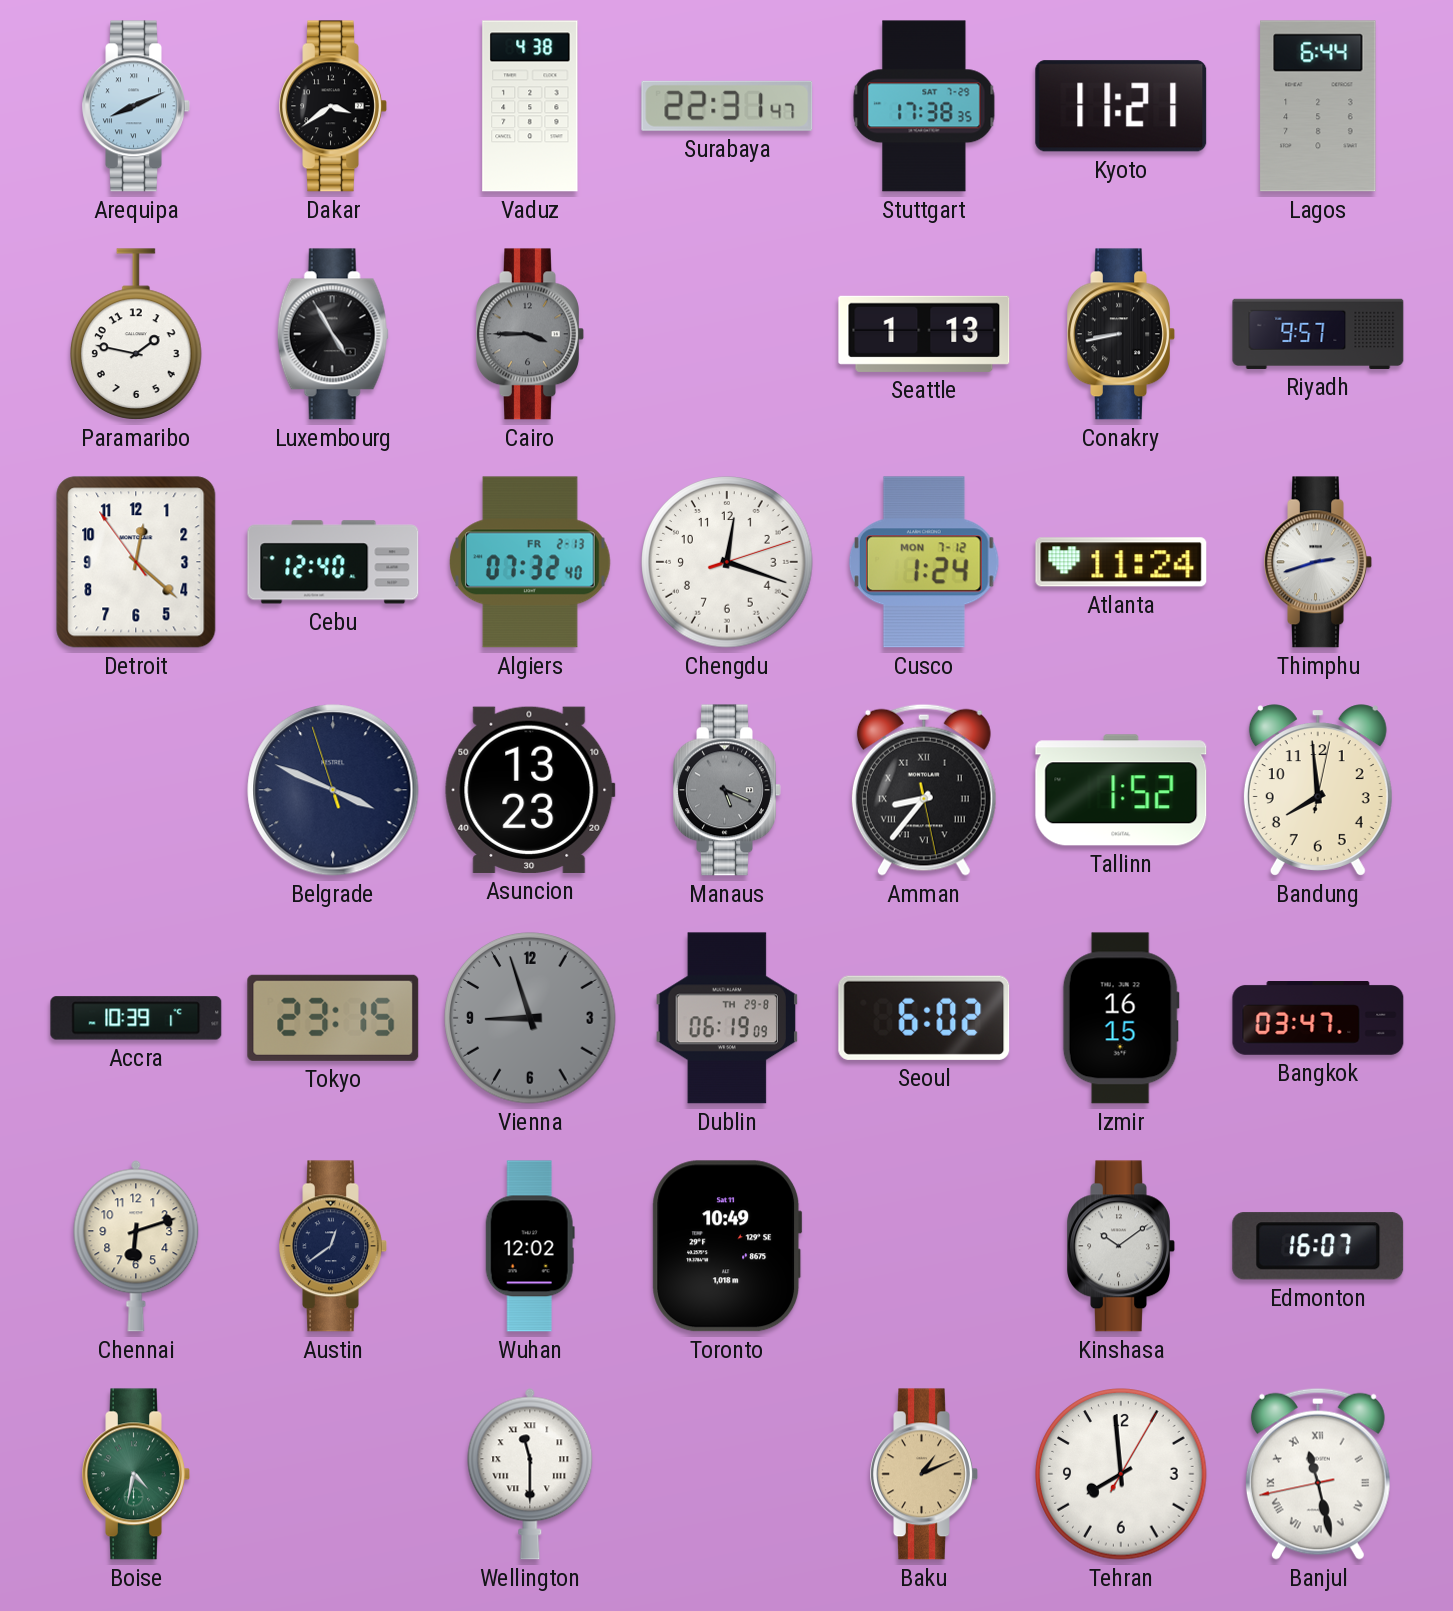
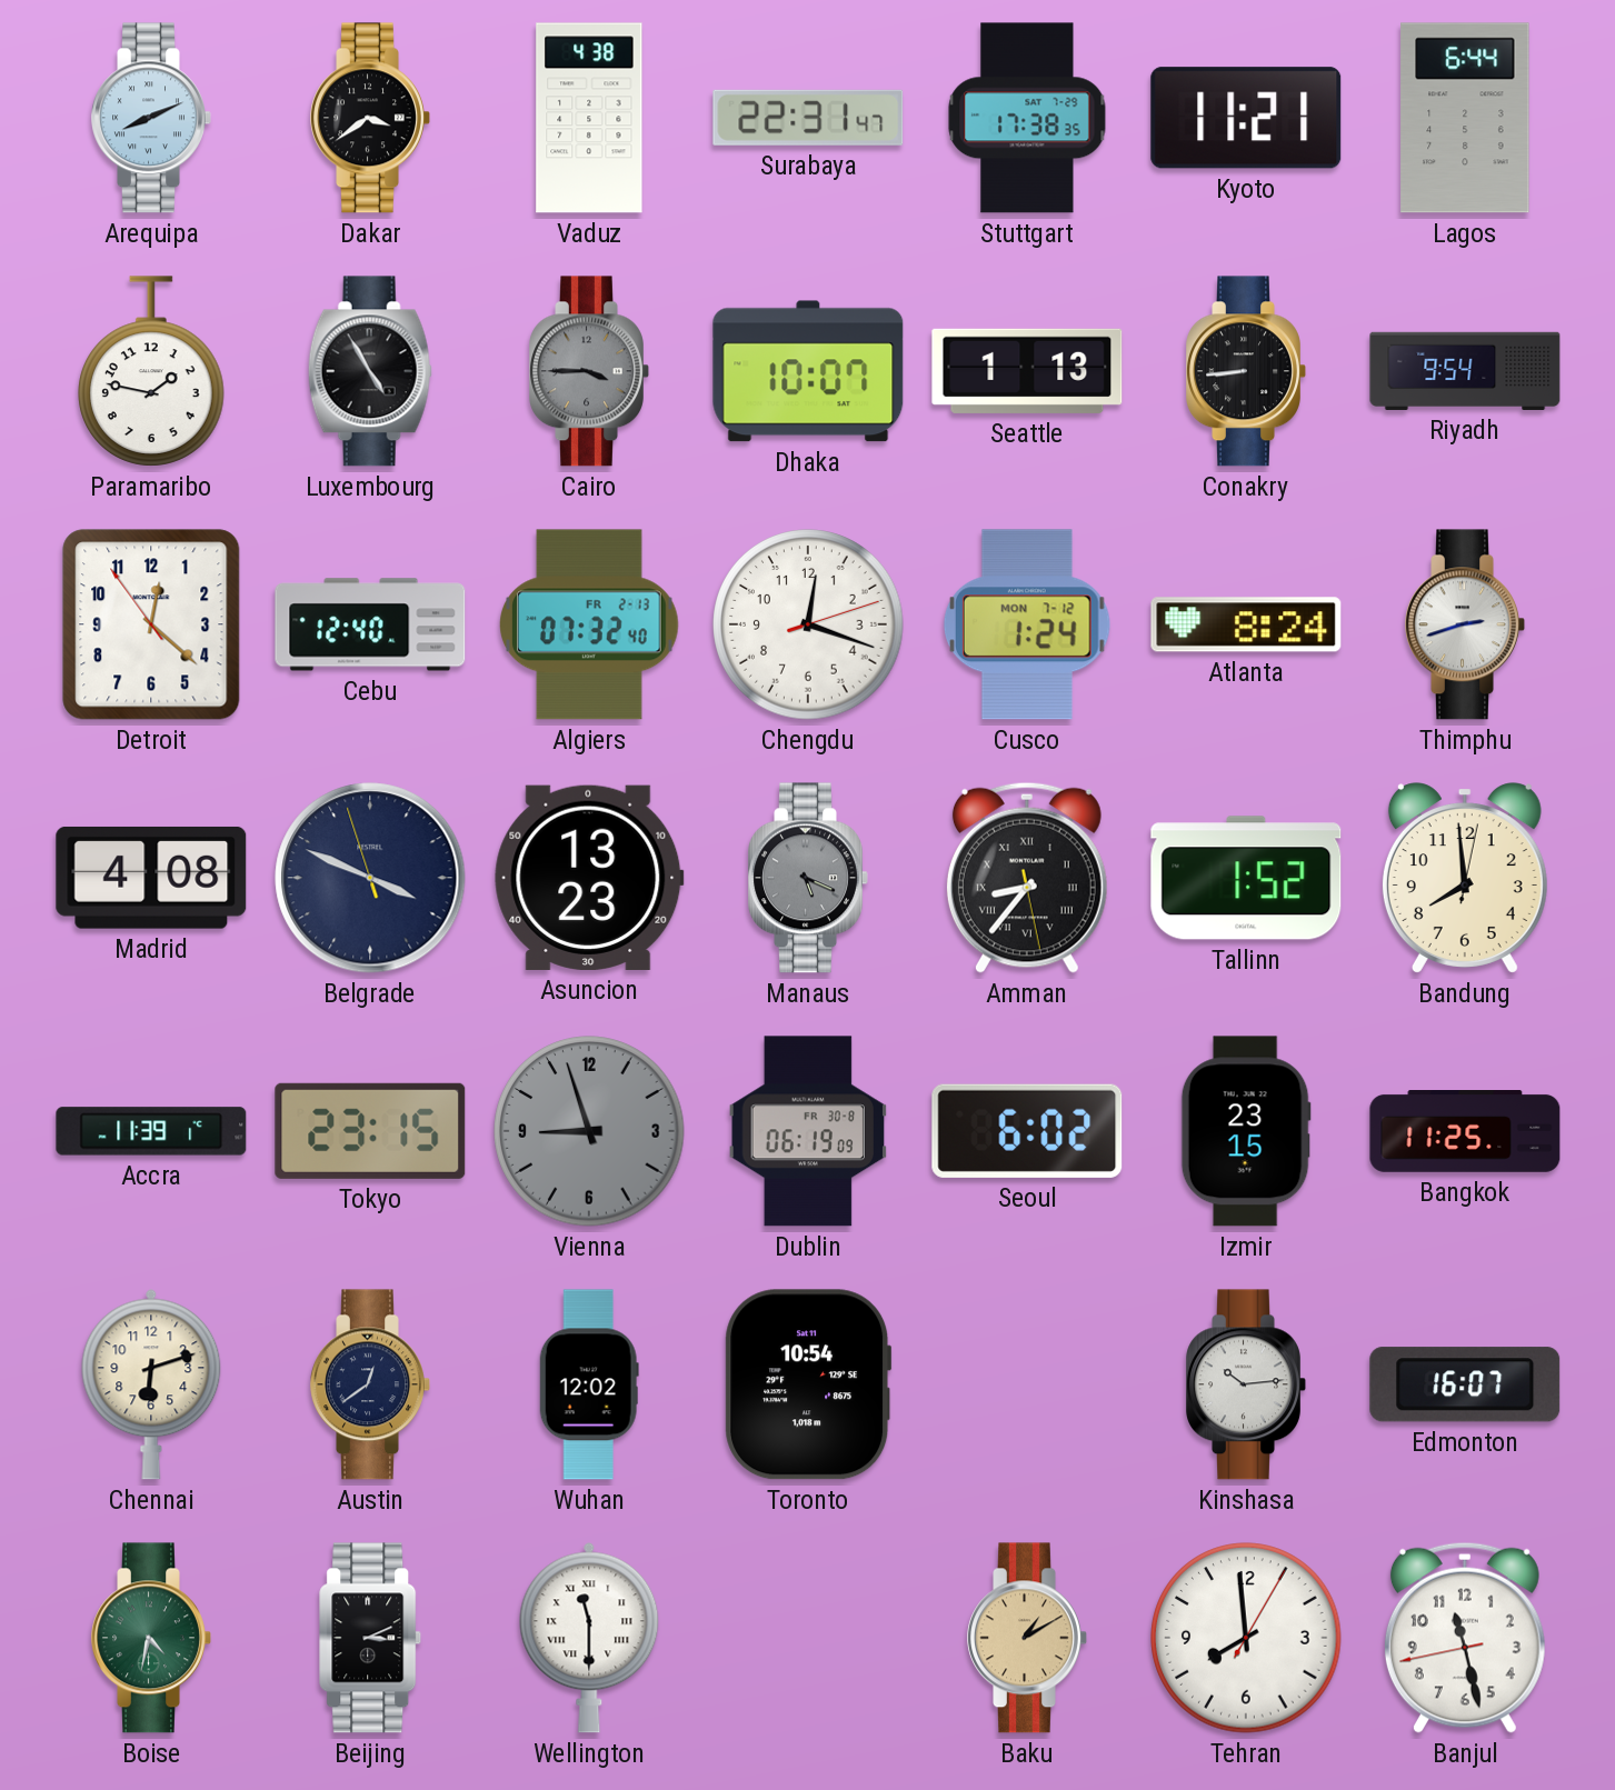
Dhaka: none -> 10:07 (808, 371)
Conakry: 8:43 -> 8:44 (1246, 371)
Riyadh: 9:57 -> 9:54 (1465, 371)
Atlanta: 11:24 -> 8:24 (1246, 624)
Madrid: none -> 4:08 (151, 878)
Accra: 10:39 -> 11:39 (151, 1131)
Dublin date: TH 29-8 -> FR 30-8 (808, 1131)
Izmir: 16:15 -> 23:15 (1246, 1131)
Bangkok: 03:47 -> 11:25 (1465, 1132)
Toronto: 10:49 -> 10:54 (808, 1384)
Kinshasa: 10:09 -> 10:14 (1246, 1384)
Beijing: none -> 3:11 (371, 1638)
Baku: 1:11 -> 1:10 (1027, 1638)
Banjul numerals: Roman -> Arabic (1465, 1638)
